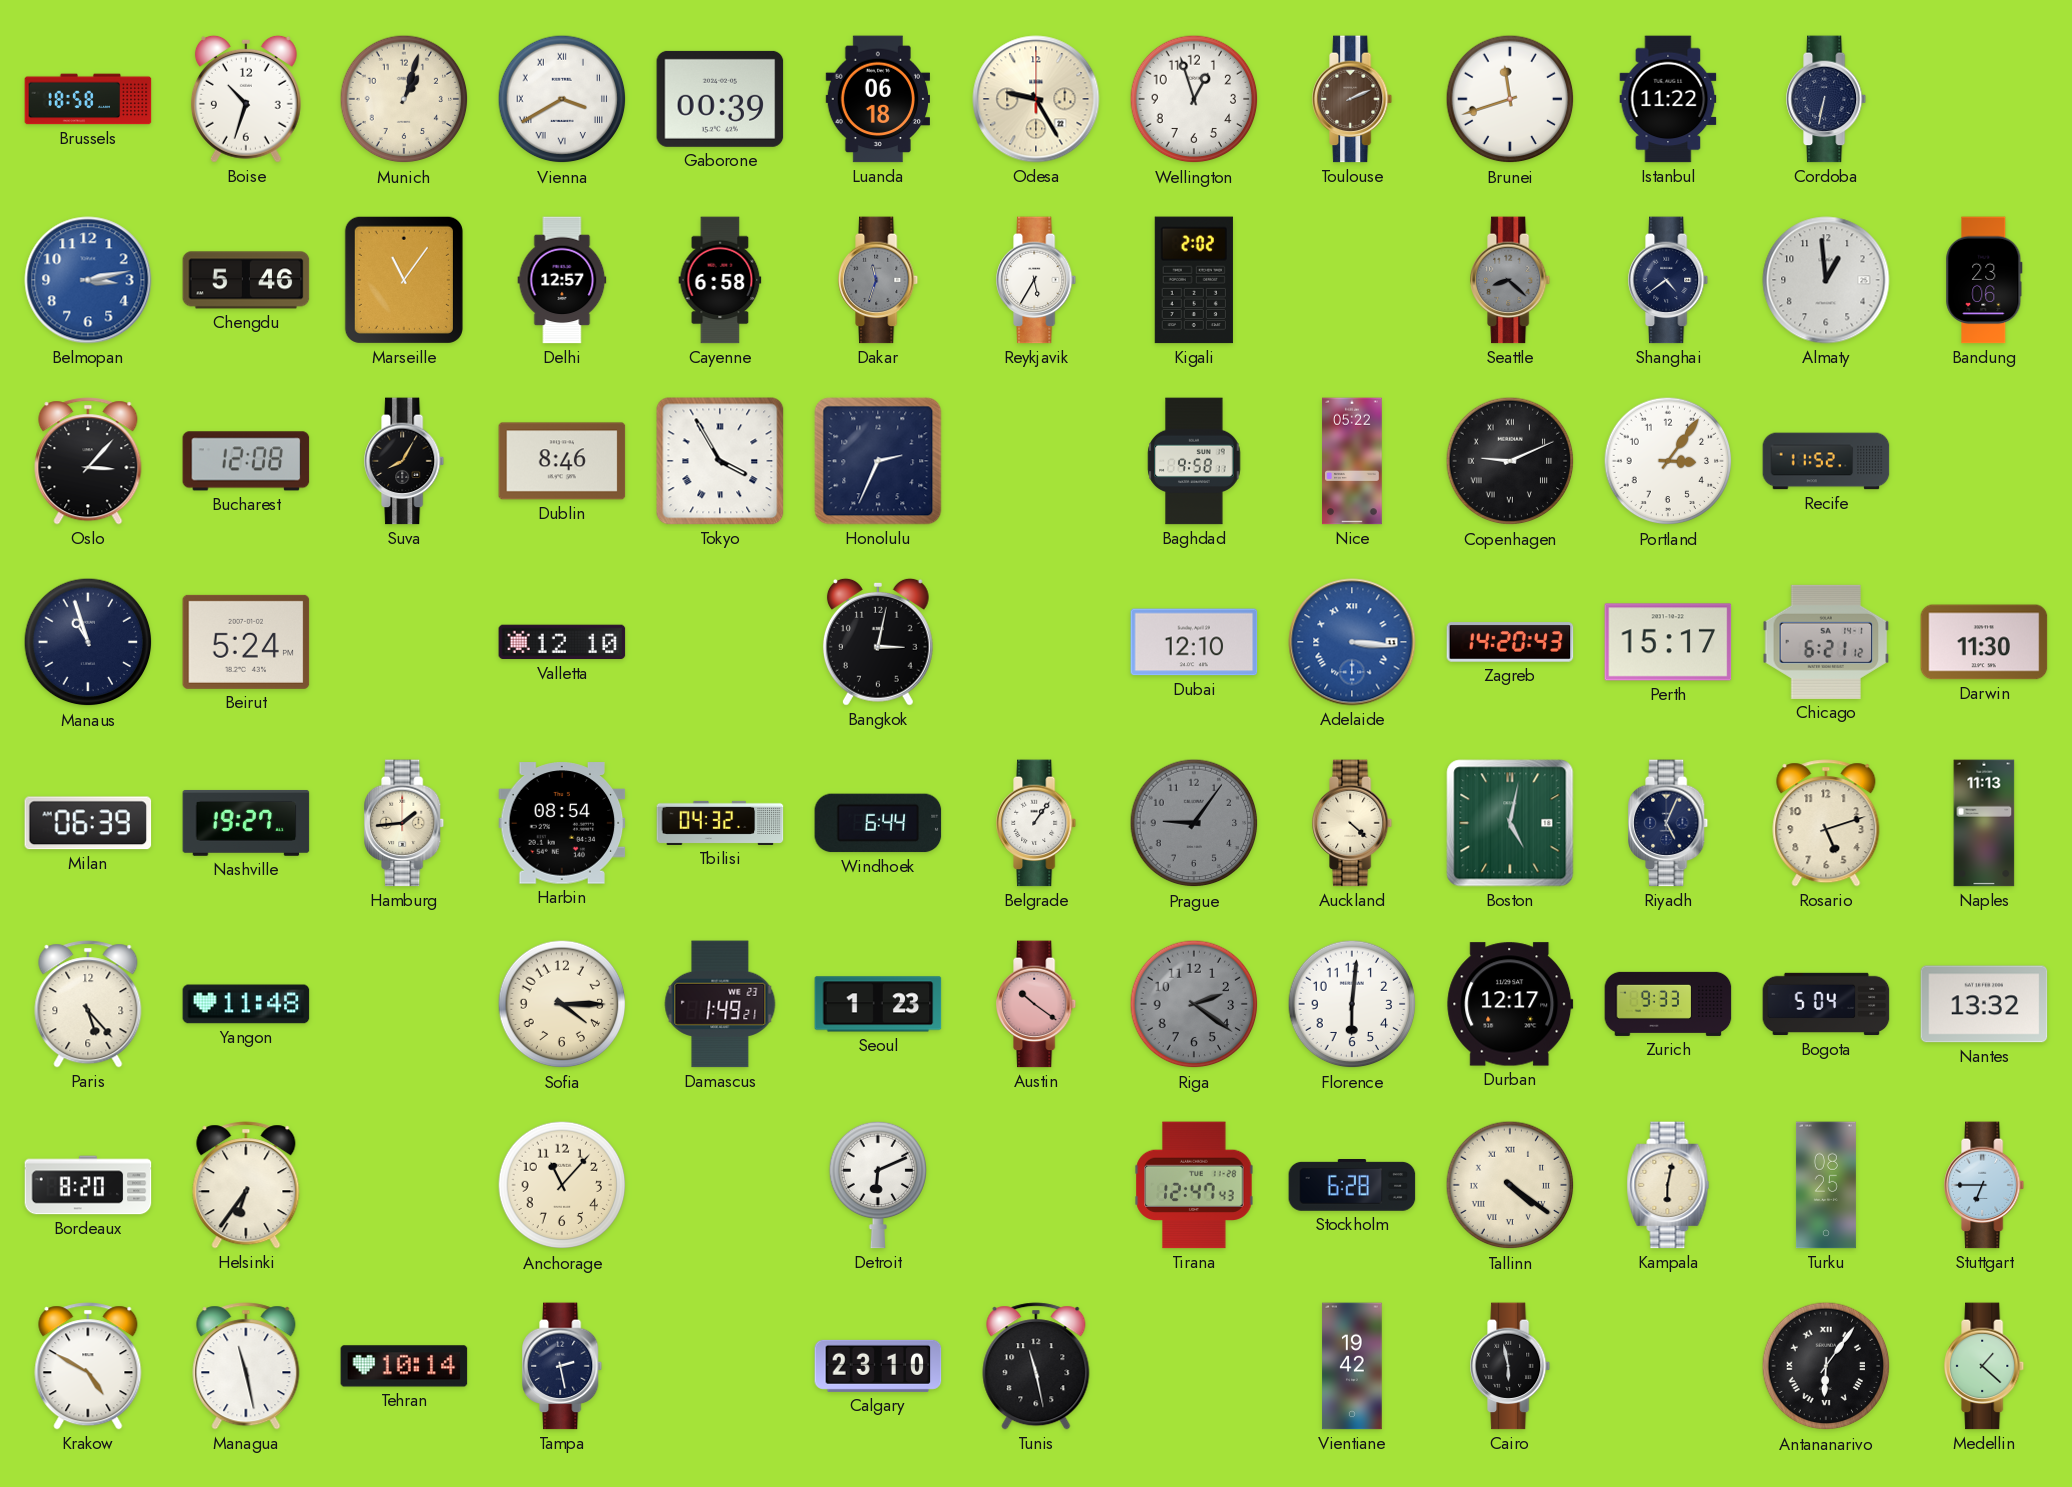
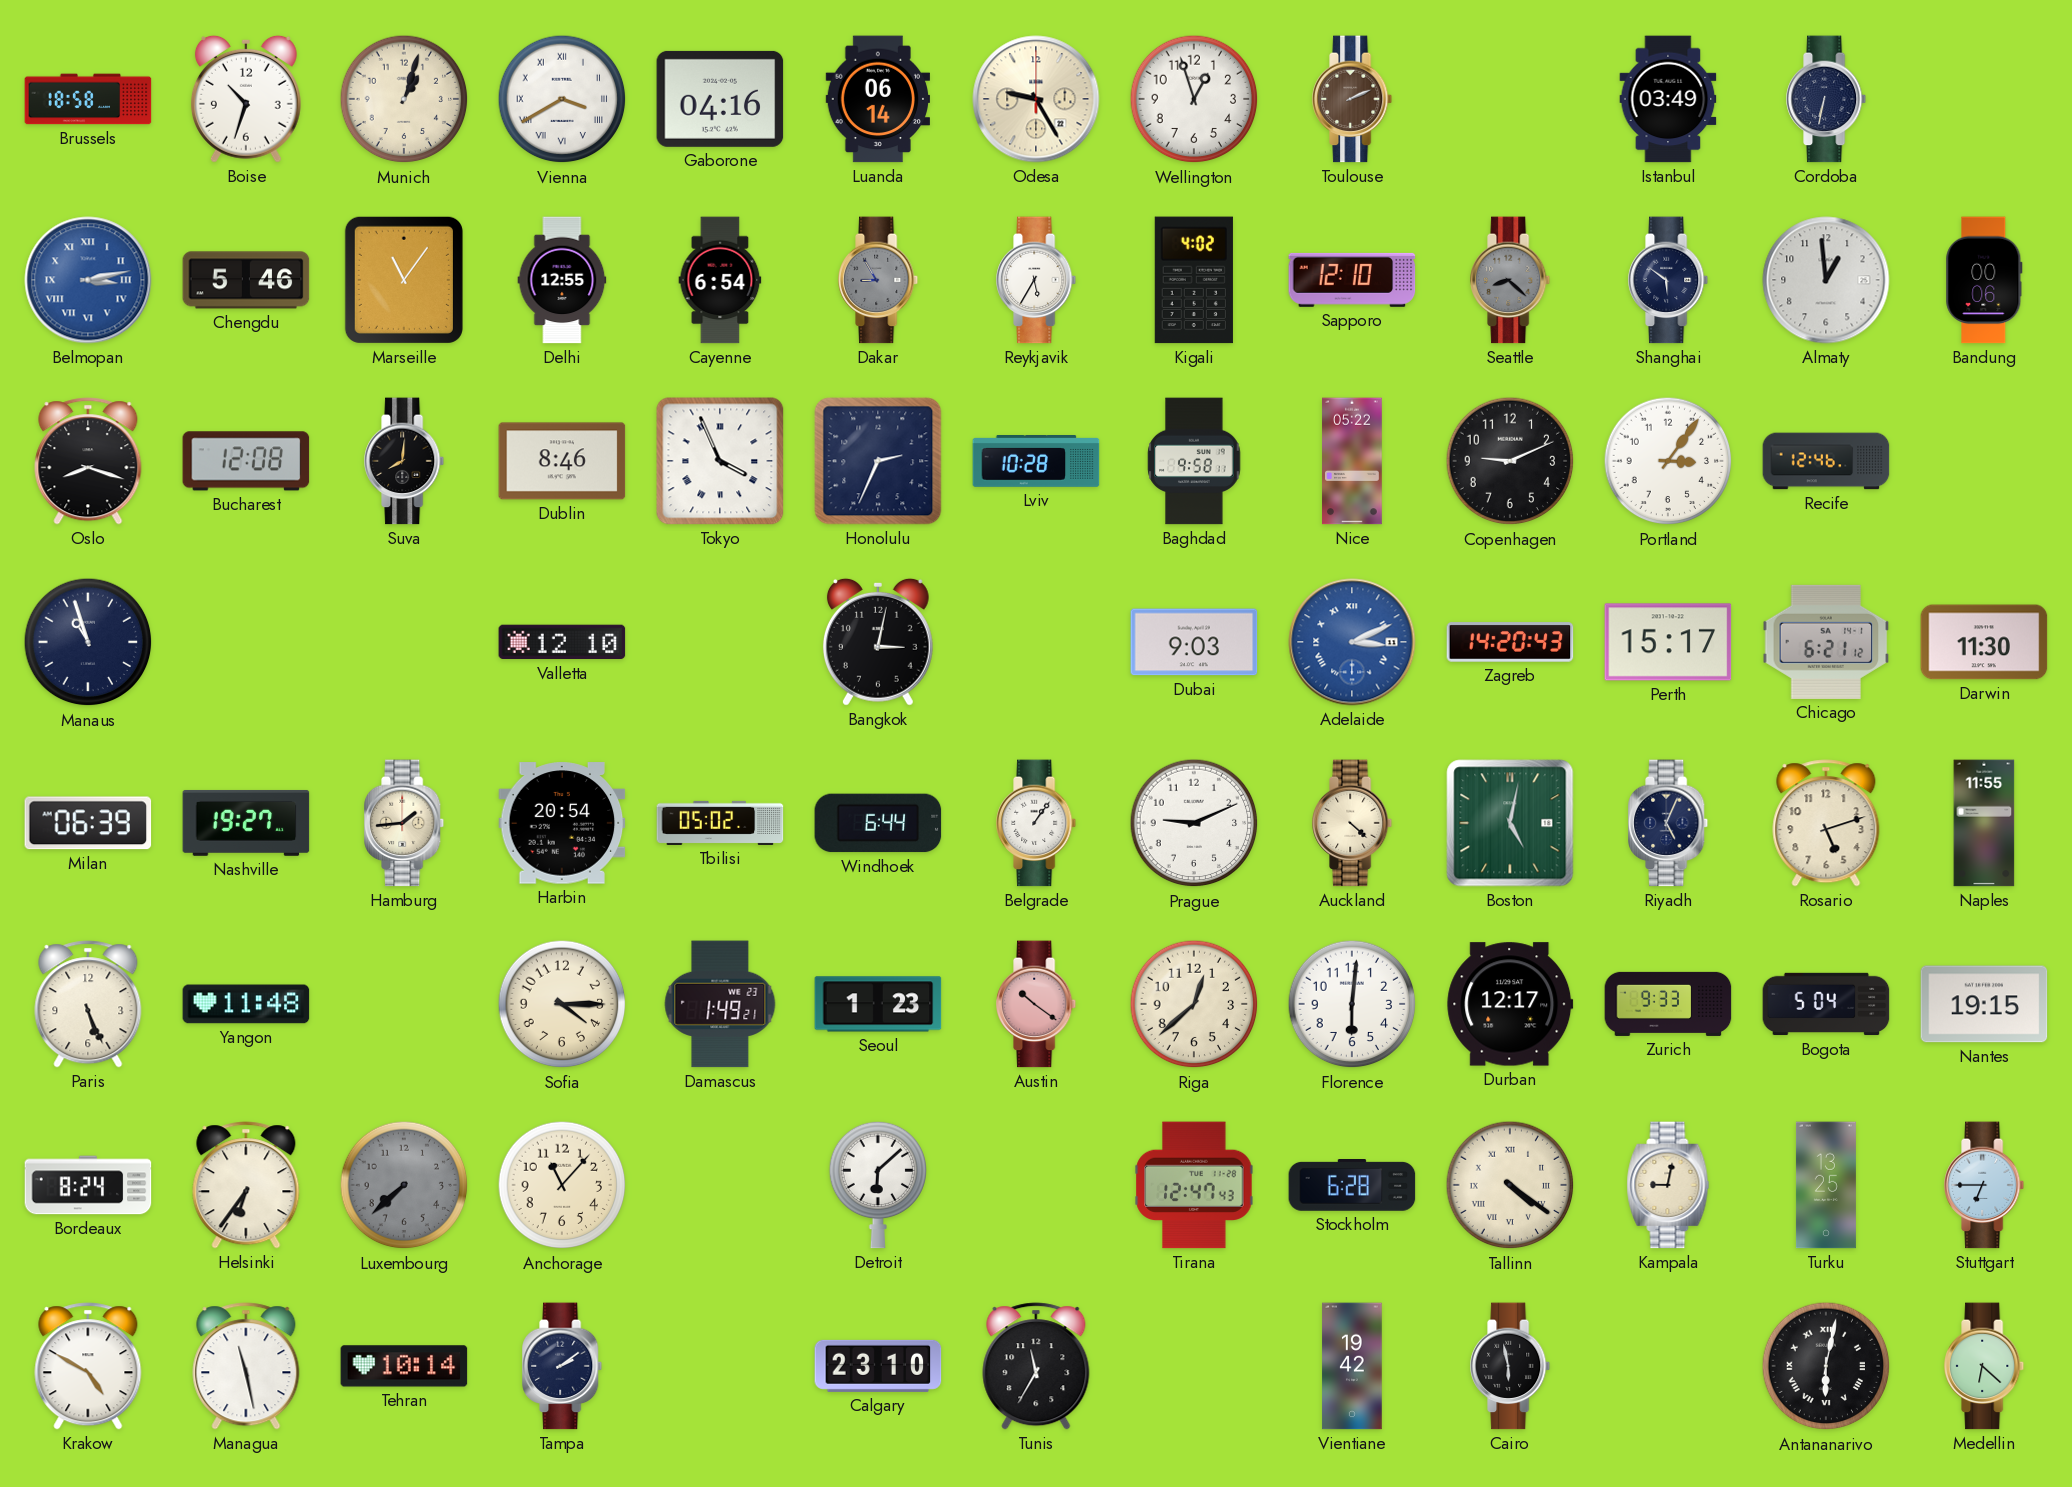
Gaborone: 00:39 -> 04:16 (720, 99)
Luanda: 06:18 -> 06:14 (878, 99)
Brunei: 11:42 -> none (1510, 99)
Istanbul: 11:22 -> 03:49 (1668, 99)
Belmopan numerals: Arabic -> Roman (88, 280)
Delhi: 12:57 -> 12:55 (562, 280)
Cayenne: 6:58 -> 6:54 (720, 280)
Dakar: 11:33 -> 8:55 (879, 280)
Kigali: 2:02 -> 4:02 (1194, 280)
Sapporo: none -> 12:10 (1352, 280)
Shanghai: 4:39 -> 5:51 (1669, 280)
Bandung: 23:06 -> 00:06 (1984, 280)
Oslo: 3:07 -> 8:18 (88, 461)
Suva: 8:05 -> 8:01 (405, 461)
Tokyo: 3:55 -> 3:56 (720, 461)
Lviv: none -> 10:28 (1036, 462)
Copenhagen numerals: Roman -> Arabic (1510, 461)
Recife: 11:52 -> 12:46 (1826, 461)
Beirut: 5:24 -> none (246, 642)
Dubai: 12:10 -> 9:03 (1194, 642)
Adelaide: 3:16 -> 3:11 (1352, 642)
Harbin: 08:54 -> 20:54 (562, 823)
Tbilisi: 04:32 -> 05:02 (720, 823)
Prague: 9:06 -> 9:11 (1194, 823)
Prague dial: grey -> white (1194, 823)
Naples: 11:13 -> 11:55 (1984, 823)
Paris: 5:23 -> 5:26 (88, 1004)
Riga: 2:21 -> 12:38 (1194, 1004)
Riga dial: grey -> cream (1194, 1004)
Nantes: 13:32 -> 19:15 (1984, 1004)
Bordeaux: 8:20 -> 8:24 (88, 1185)
Luxembourg: none -> 7:38 (404, 1185)
Detroit: 6:11 -> 6:08 (877, 1185)
Kampala: 6:02 -> 9:02 (1668, 1185)
Turku: 08:25 -> 13:25 (1826, 1185)
Tampa: 2:28 -> 2:09 (563, 1366)
Tunis: 11:28 -> 11:35 (1036, 1366)
Antananarivo: 6:06 -> 6:02 (1826, 1366)
Medellin: 1:22 -> 6:22 (1985, 1366)
